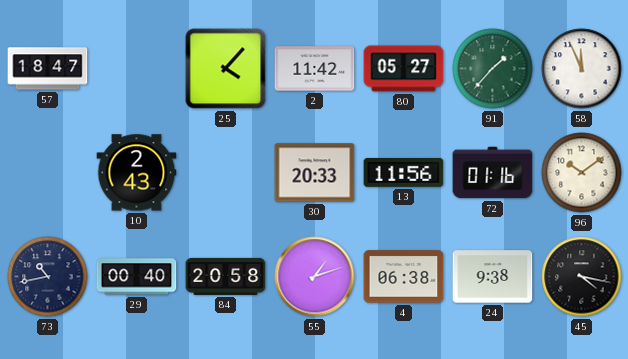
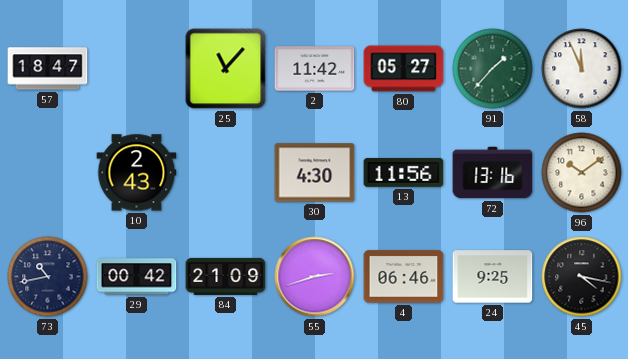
25: 4:07 -> 11:07 (226, 69)
30: 20:33 -> 4:30 (315, 173)
72: 01:16 -> 13:16 (493, 173)
29: 00:40 -> 00:42 (137, 277)
84: 20:58 -> 21:09 (226, 276)
55: 1:12 -> 2:42 (315, 277)
4: 06:38 -> 06:46 (404, 277)
24: 9:38 -> 9:25 (493, 277)
